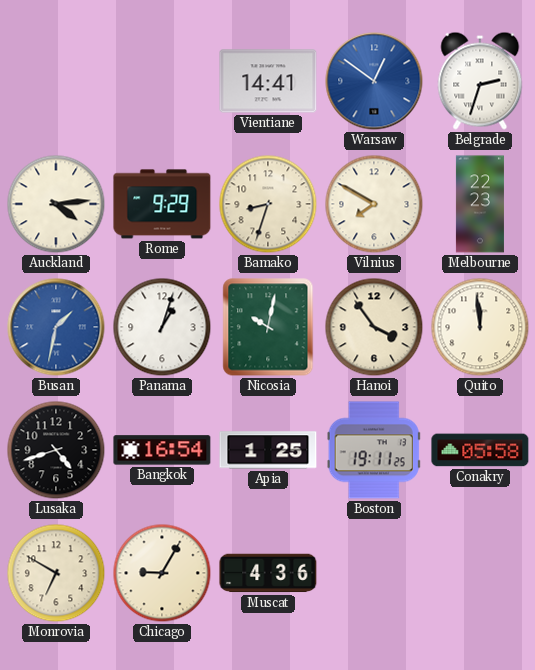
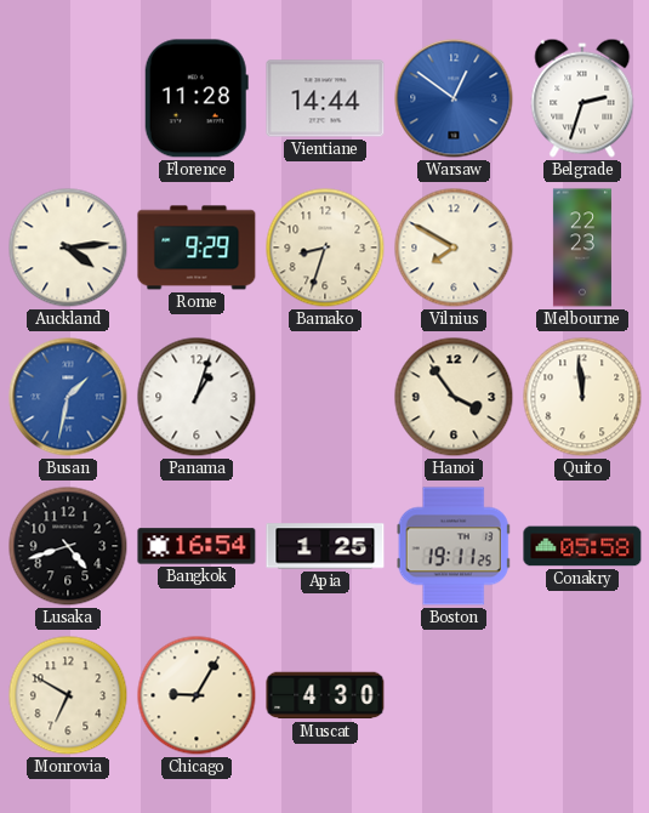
Florence: none -> 11:28 (197, 98)
Vientiane: 14:41 -> 14:44 (325, 98)
Nicosia: 10:02 -> none (268, 327)
Muscat: 4:36 -> 4:30 (325, 695)
